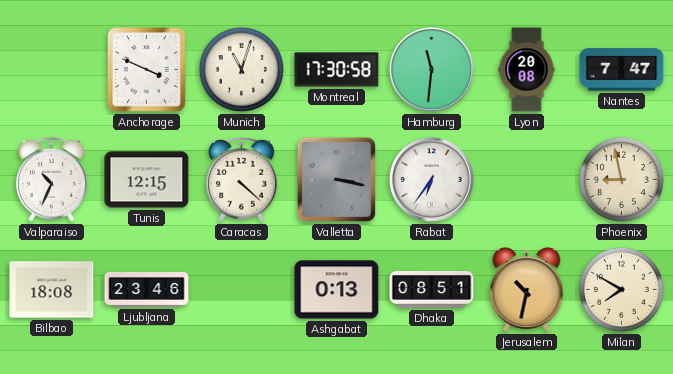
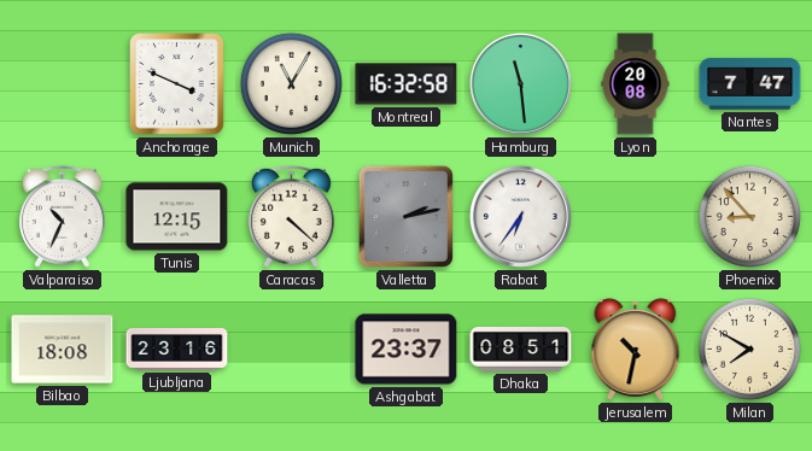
Munich: 11:03 -> 11:05 (291, 83)
Montreal: 17:30 -> 16:32 (407, 84)
Hamburg: 11:31 -> 11:29 (520, 83)
Valletta: 3:17 -> 2:13 (405, 216)
Phoenix: 8:58 -> 8:53 (749, 216)
Ljubljana: 23:46 -> 23:16 (177, 350)
Ashgabat: 0:13 -> 23:37 (407, 350)
